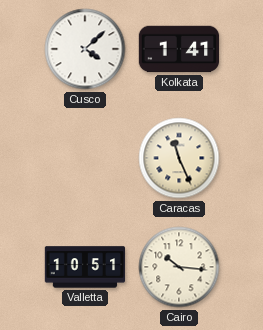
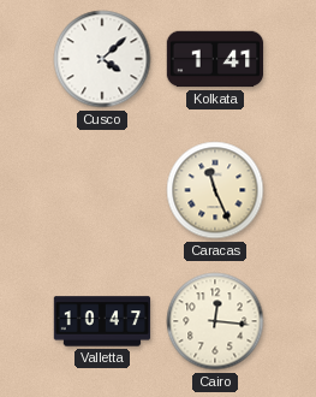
Valletta: 10:51 -> 10:47 (102, 321)
Cairo: 10:16 -> 12:16 (215, 321)
